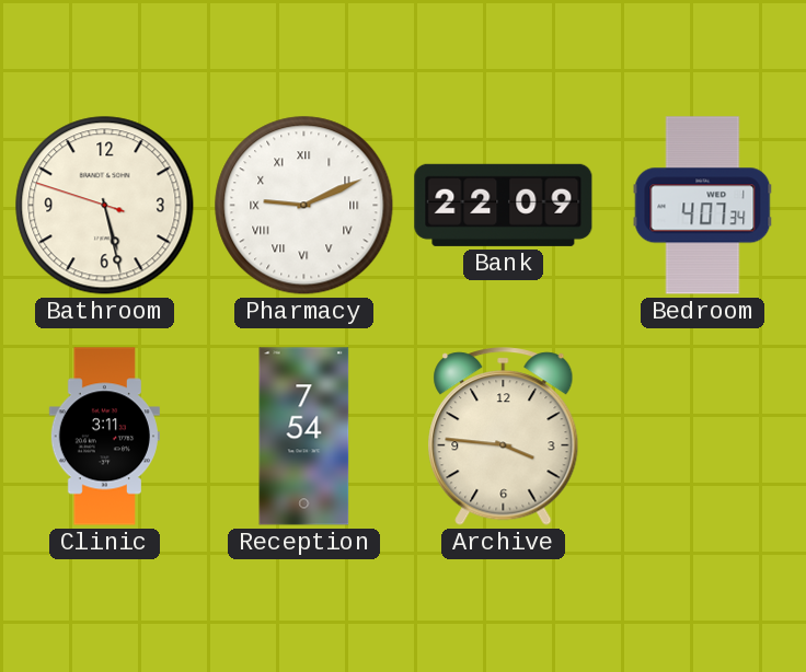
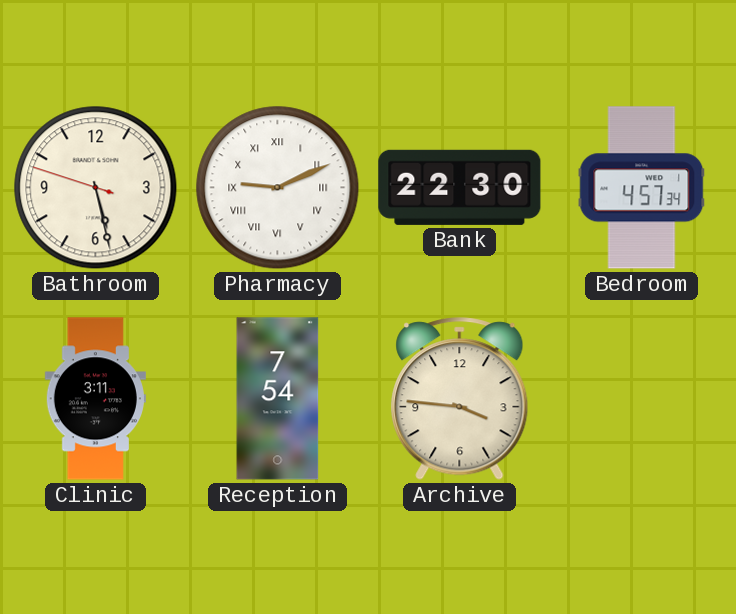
Bank: 22:09 -> 22:30 (460, 187)
Bedroom: 4:07 -> 4:57 (642, 188)
